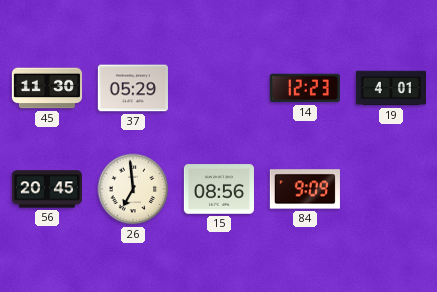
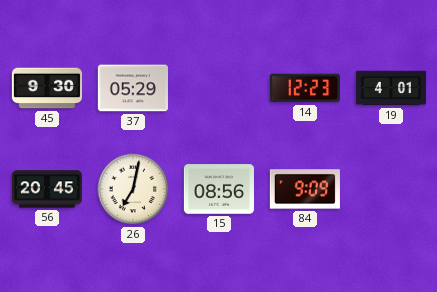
45: 11:30 -> 9:30 (46, 88)
26: 6:59 -> 7:02 (133, 189)
